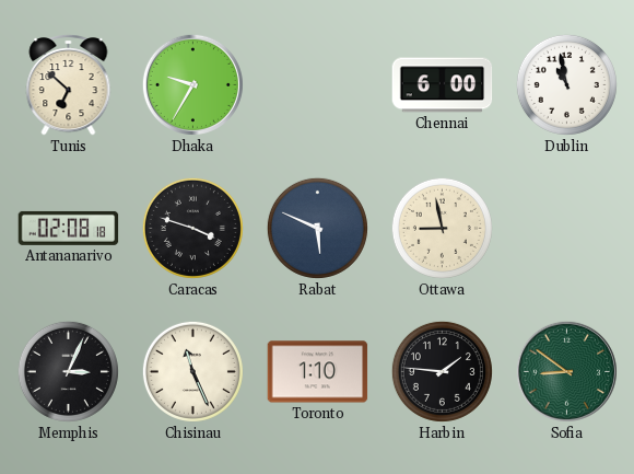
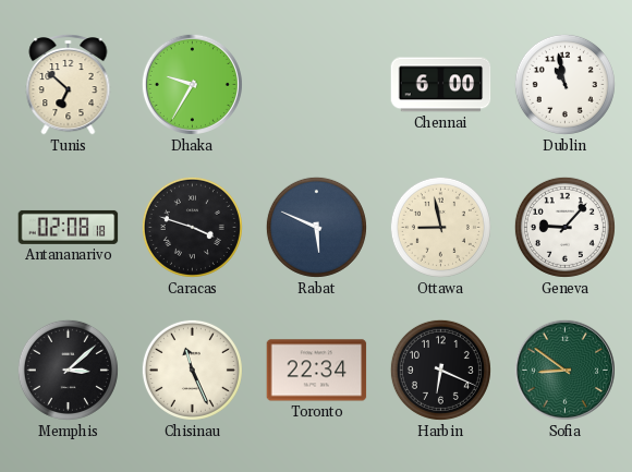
Geneva: none -> 9:07 (564, 227)
Memphis: 3:04 -> 3:08 (68, 370)
Toronto: 1:10 -> 22:34 (317, 371)
Harbin: 1:46 -> 6:19 (440, 370)
